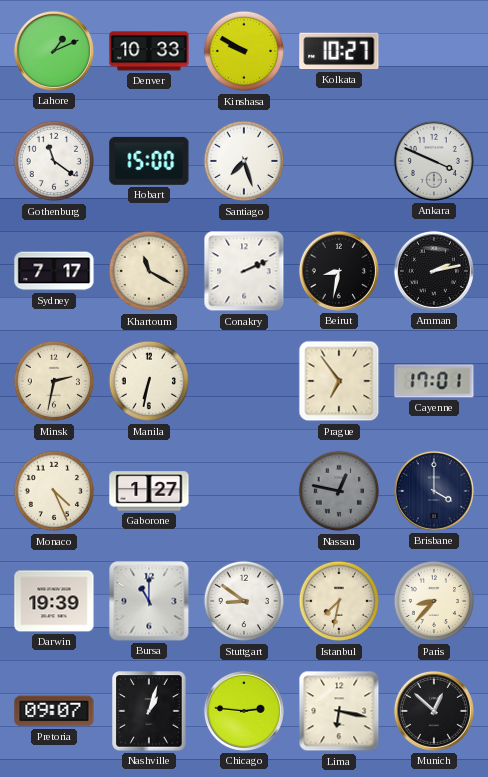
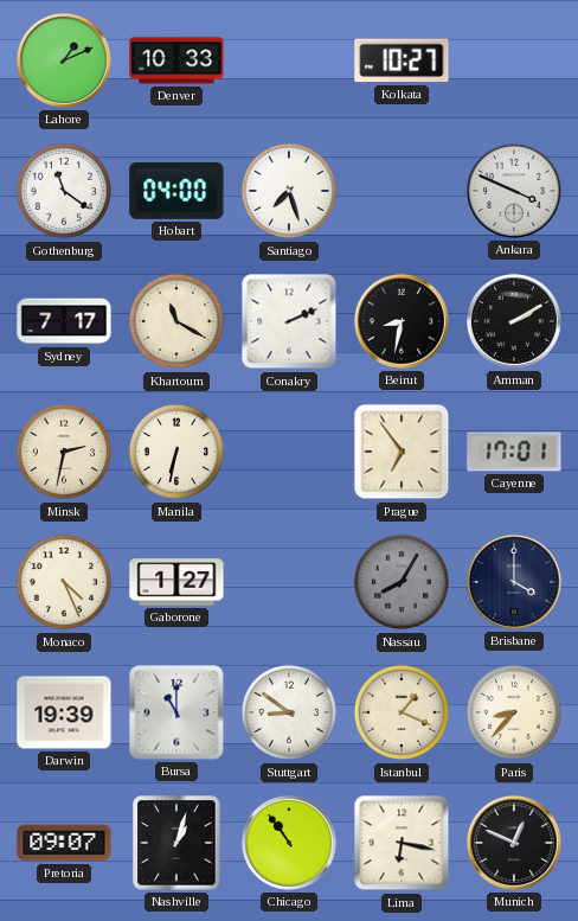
Kinshasa: 9:50 -> none (244, 51)
Hobart: 15:00 -> 04:00 (176, 191)
Amman: 2:13 -> 2:10 (514, 321)
Nassau: 12:47 -> 8:05 (402, 582)
Istanbul: 7:32 -> 1:19 (402, 712)
Chicago: 2:46 -> 10:54 (289, 843)
Munich: 12:52 -> 12:49 (514, 843)
